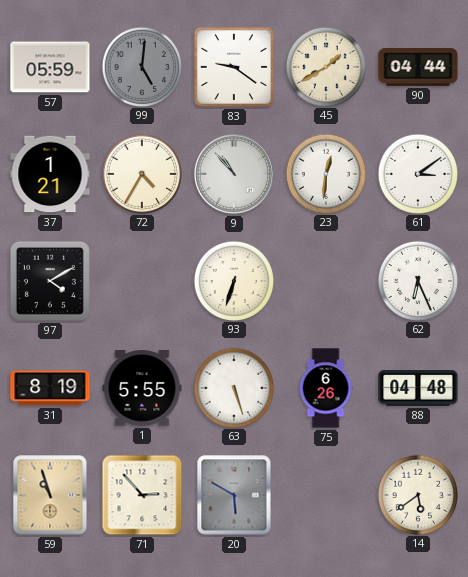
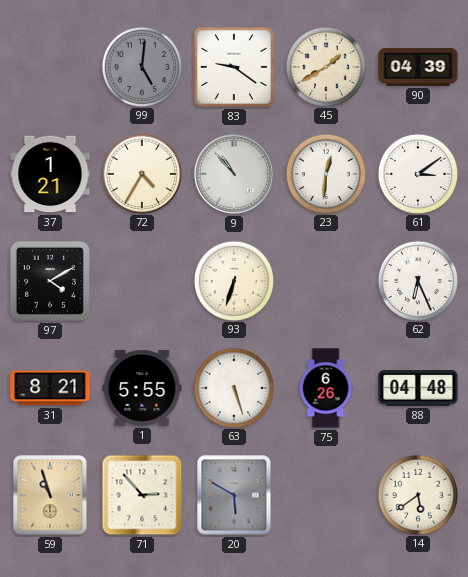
57: 05:59 -> none (50, 67)
90: 04:44 -> 04:39 (418, 67)
31: 8:19 -> 8:21 (50, 388)
